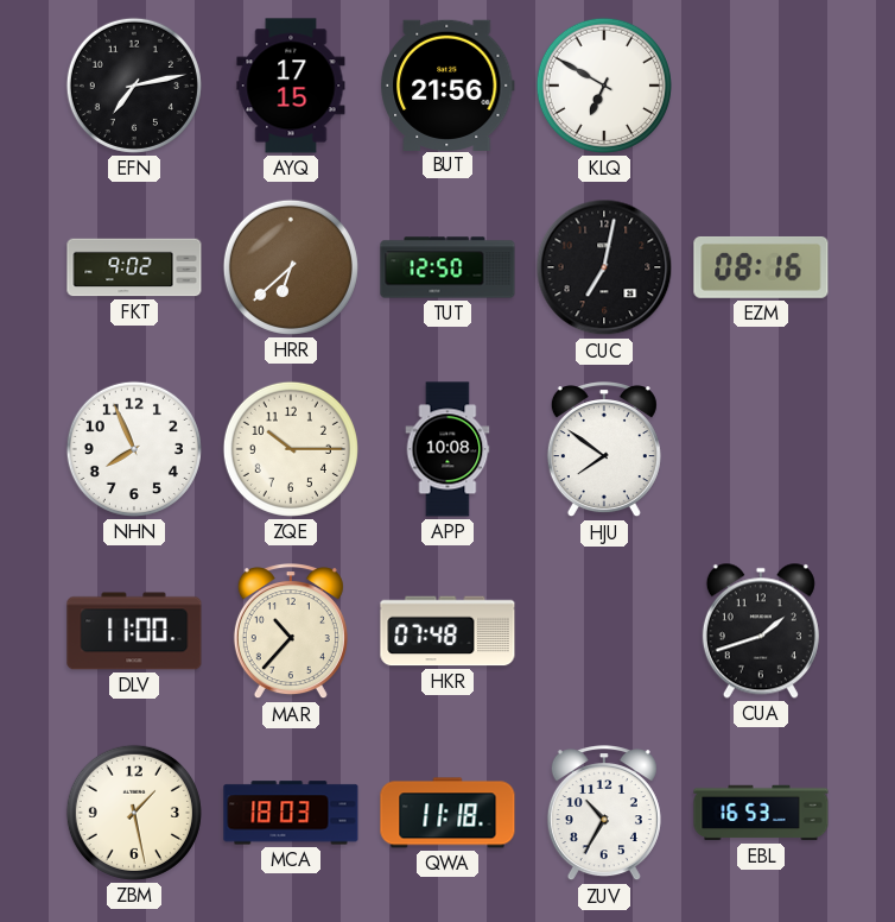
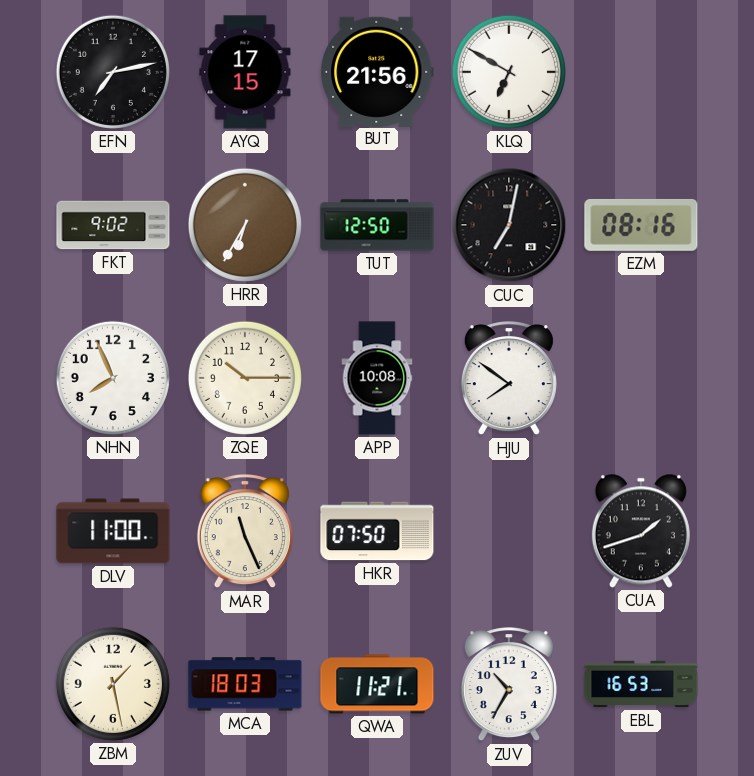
HRR: 6:38 -> 6:35 (245, 225)
MAR: 10:37 -> 11:26 (245, 532)
HKR: 07:48 -> 07:50 (377, 531)
QWA: 11:18 -> 11:21 (377, 684)
